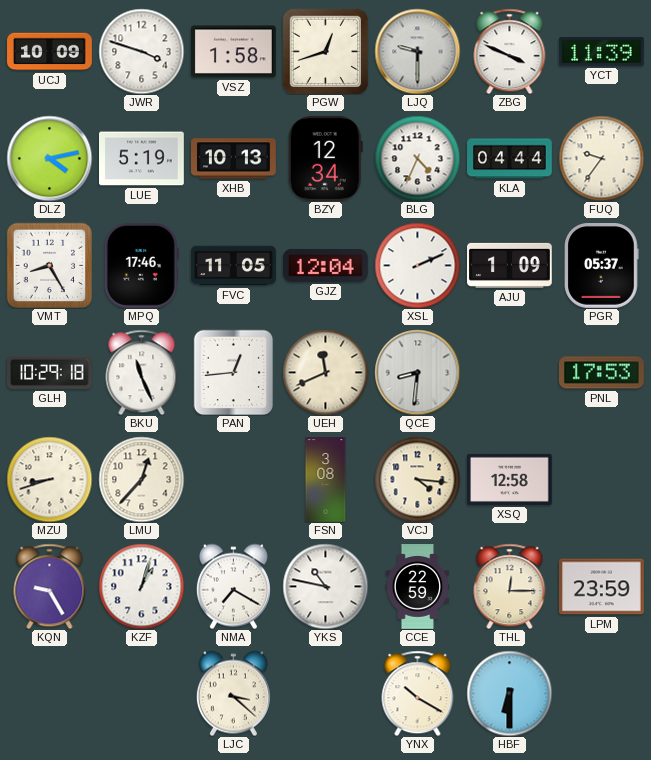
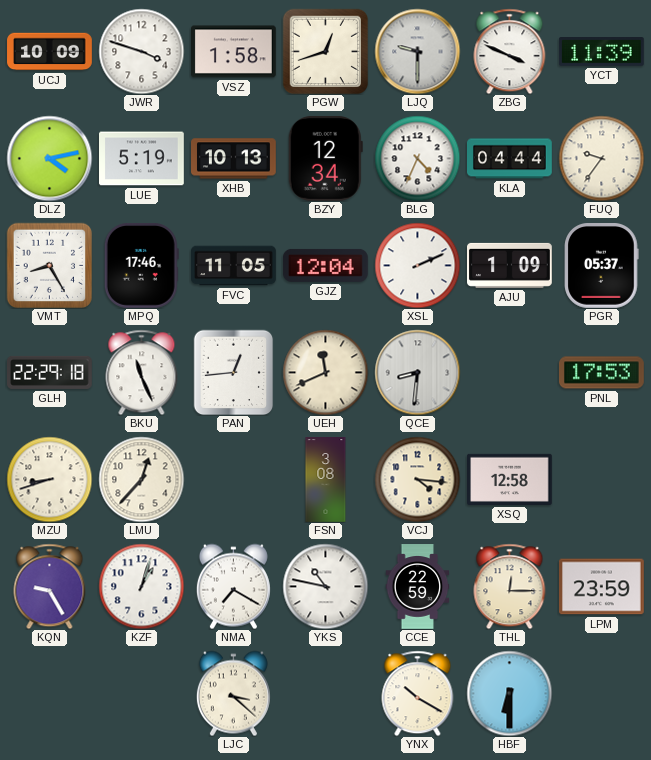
GLH: 10:29 -> 22:29 (50, 372)
